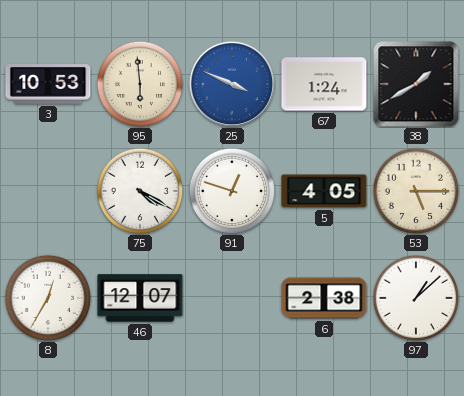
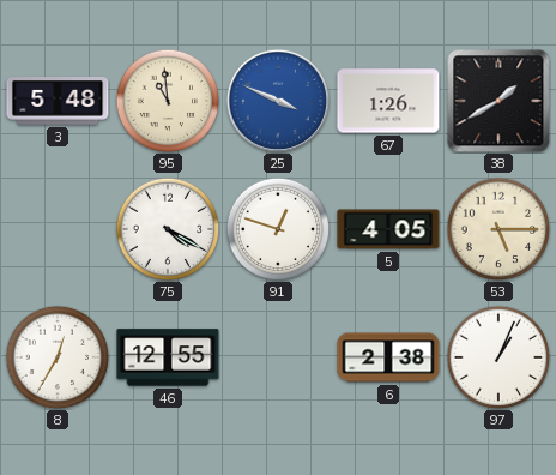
3: 10:53 -> 5:48 (58, 101)
95: 5:59 -> 10:59 (168, 101)
67: 1:24 -> 1:26 (388, 101)
46: 12:07 -> 12:55 (168, 357)
97: 1:08 -> 1:04 (498, 357)
